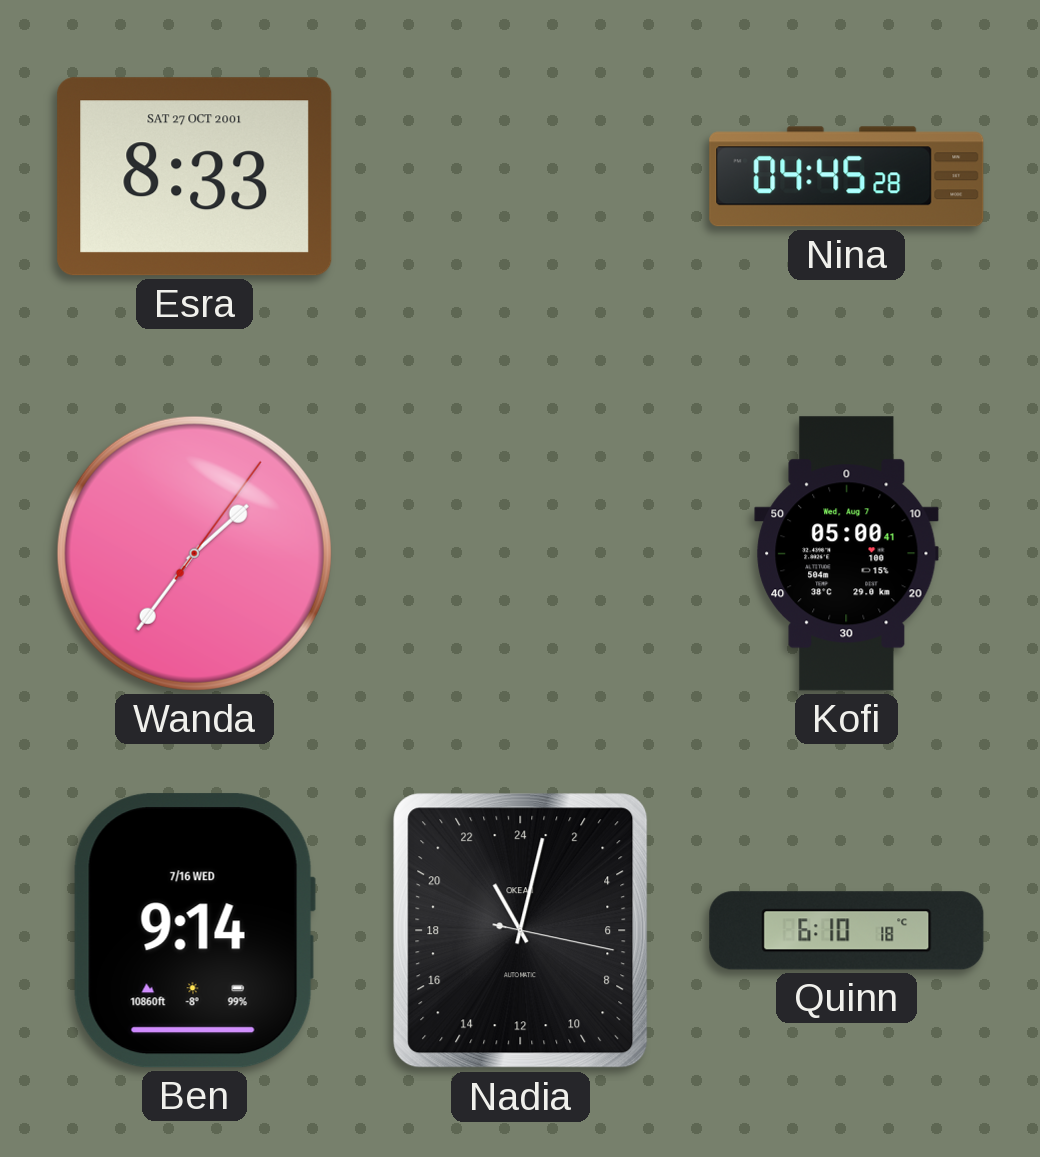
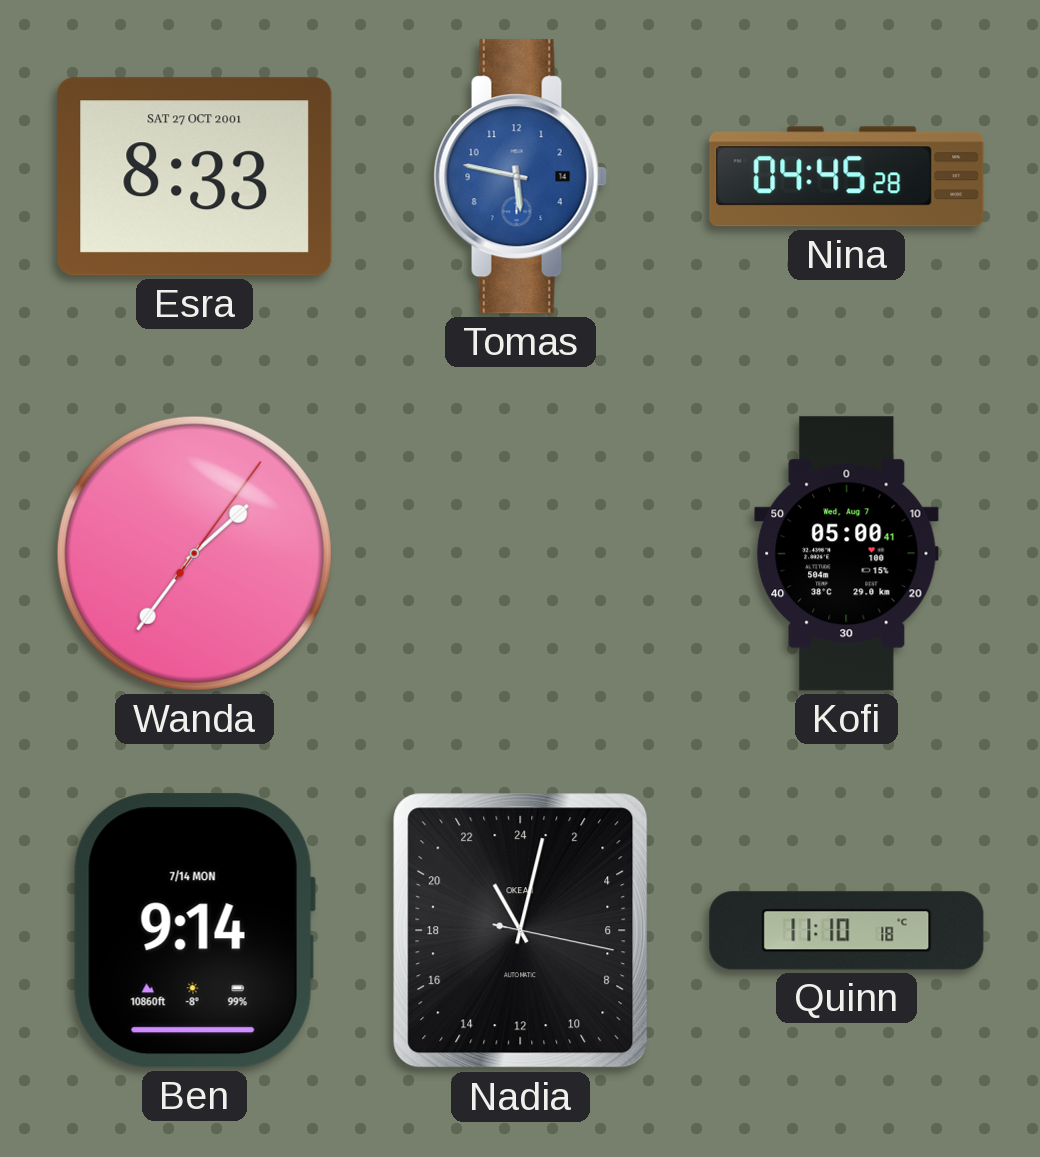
Tomas: none -> 5:47 (520, 177)
Ben date: 7/16 WED -> 7/14 MON (194, 931)
Quinn: 6:10 -> 11:10 (847, 931)
